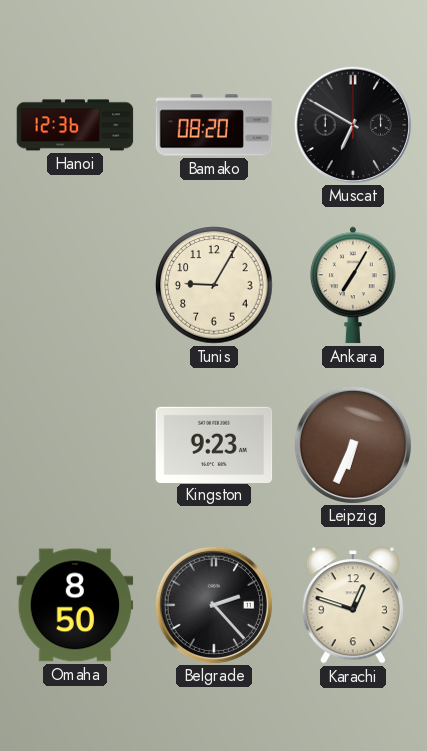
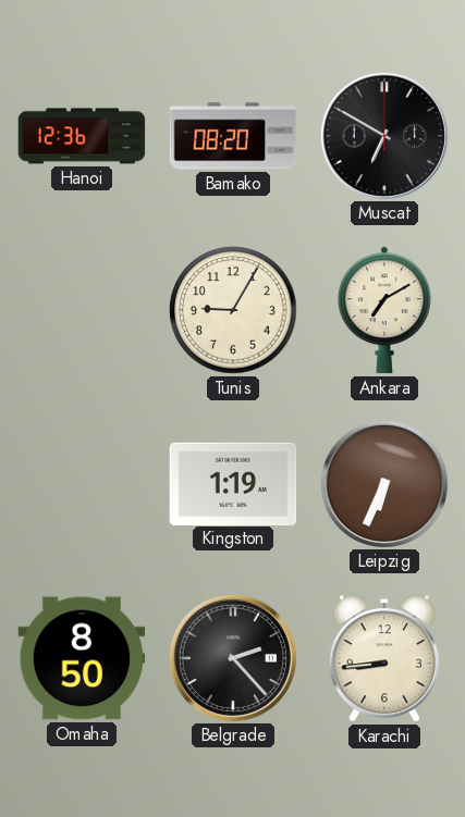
Ankara: 7:05 -> 7:10 (384, 310)
Kingston: 9:23 -> 1:19 (233, 483)
Karachi: 12:48 -> 8:44 (384, 658)
